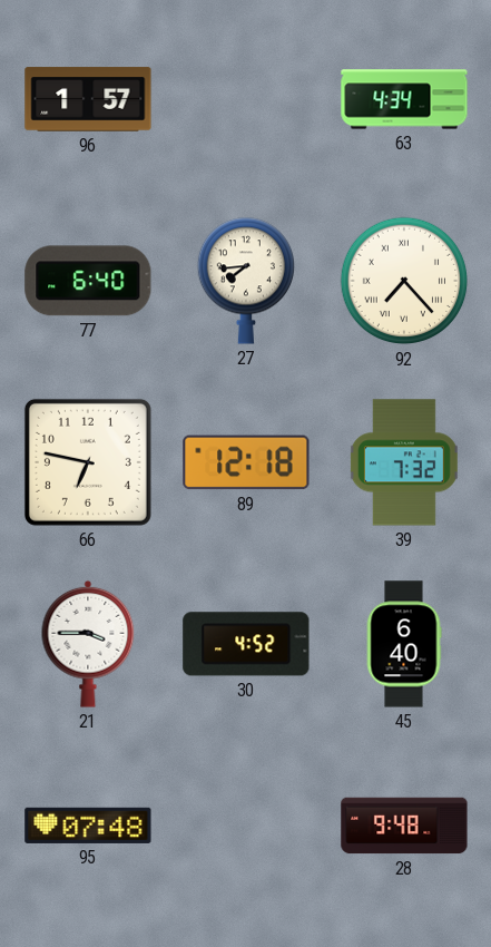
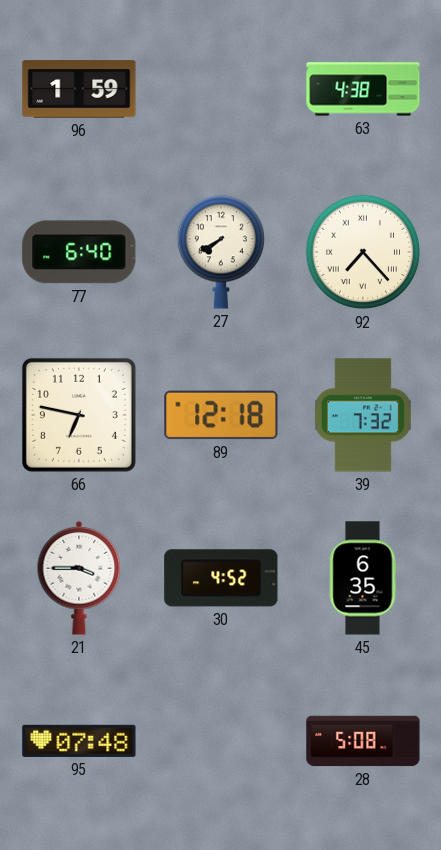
96: 1:57 -> 1:59 (79, 89)
63: 4:34 -> 4:38 (363, 89)
27: 7:44 -> 7:40 (220, 252)
45: 6:40 -> 6:35 (363, 578)
28: 9:48 -> 5:08 (363, 741)
